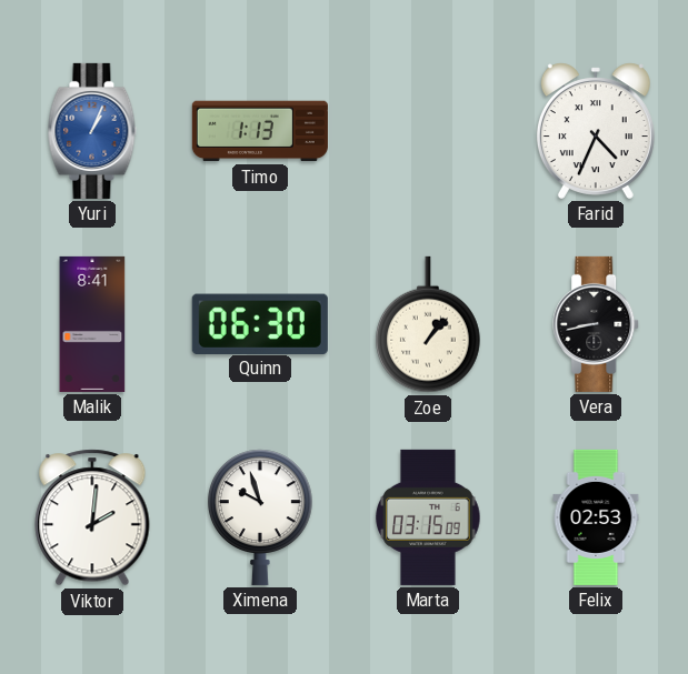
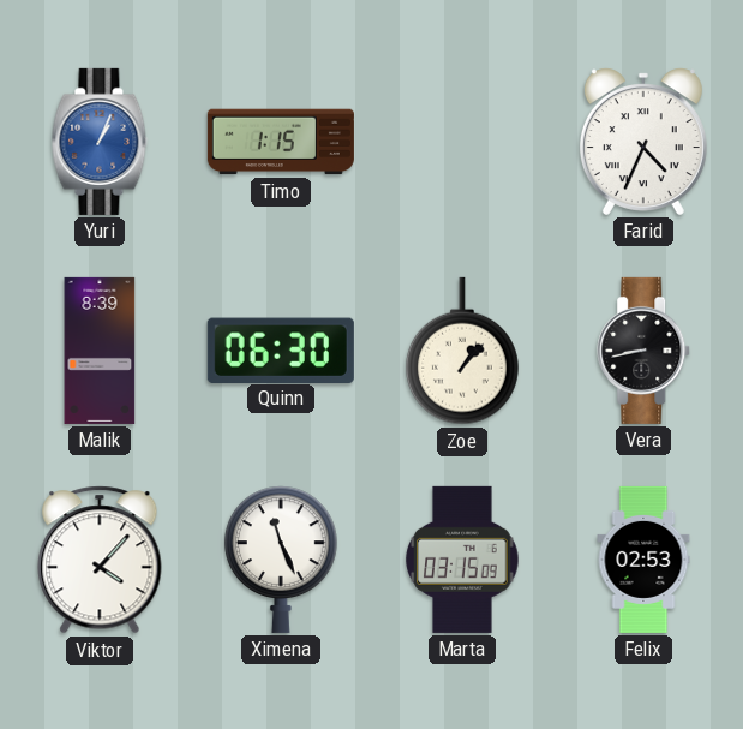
Timo: 1:13 -> 1:15 (281, 142)
Malik: 8:41 -> 8:39 (100, 351)
Viktor: 2:01 -> 4:07 (100, 560)
Ximena: 9:57 -> 11:26 (282, 560)
